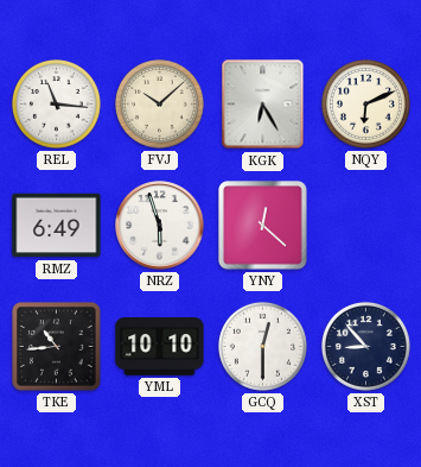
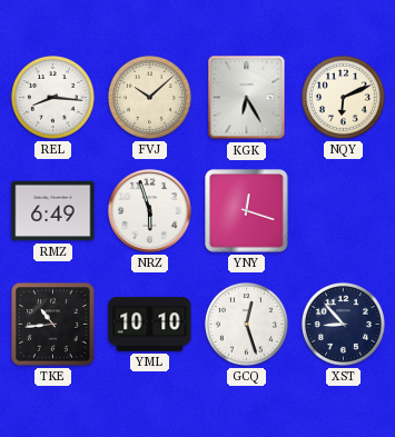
REL: 11:16 -> 8:16 (52, 97)
YNY: 12:22 -> 12:18 (247, 211)
GCQ: 12:30 -> 12:27 (246, 324)
